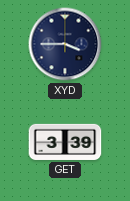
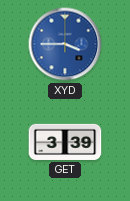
XYD dial: navy -> blue (65, 44)
